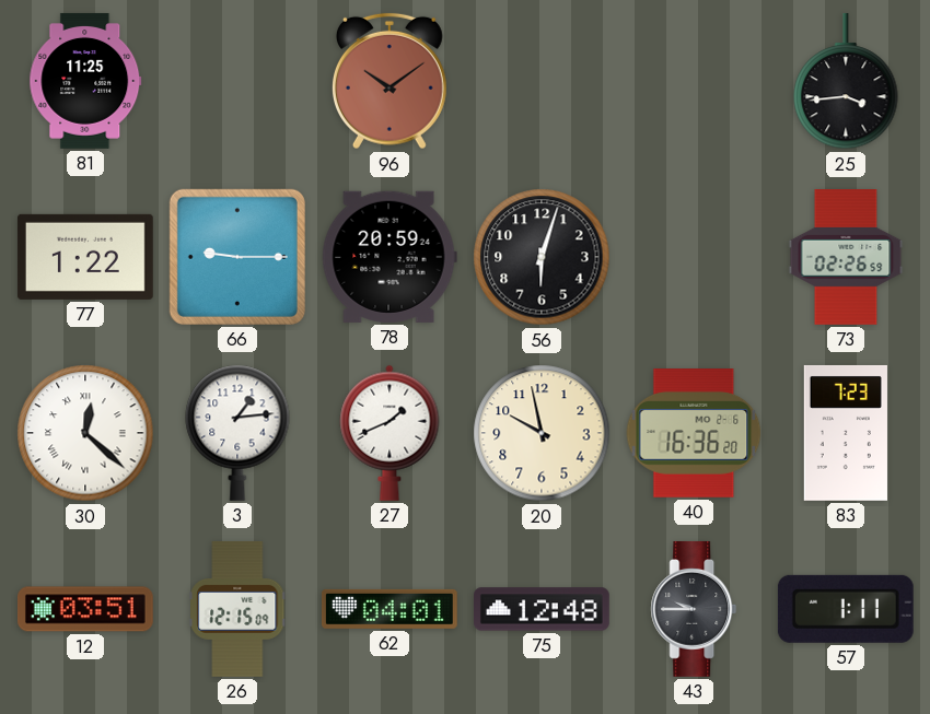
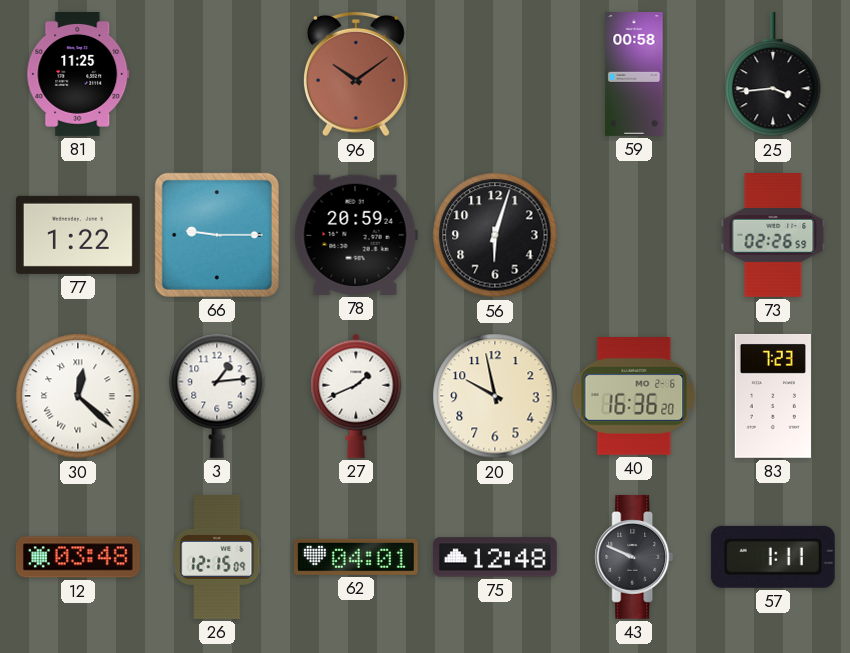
59: none -> 00:58 (634, 75)
12: 03:51 -> 03:48 (78, 557)
43: 9:45 -> 9:49 (634, 557)
